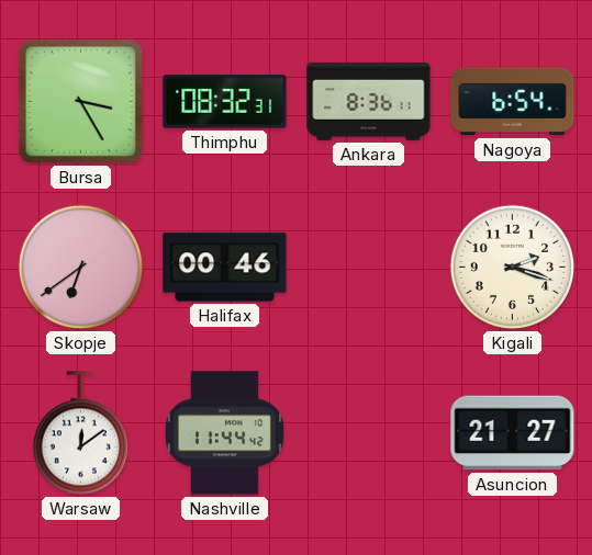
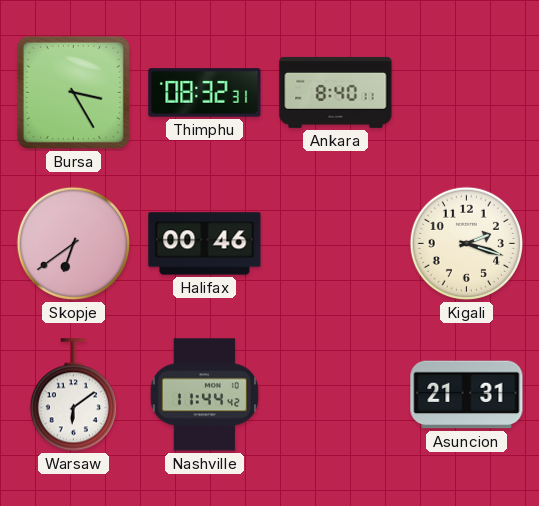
Ankara: 8:36 -> 8:40 (336, 92)
Nagoya: 6:54 -> none (513, 102)
Warsaw: 12:09 -> 6:09 (73, 395)
Asuncion: 21:27 -> 21:31 (467, 395)
